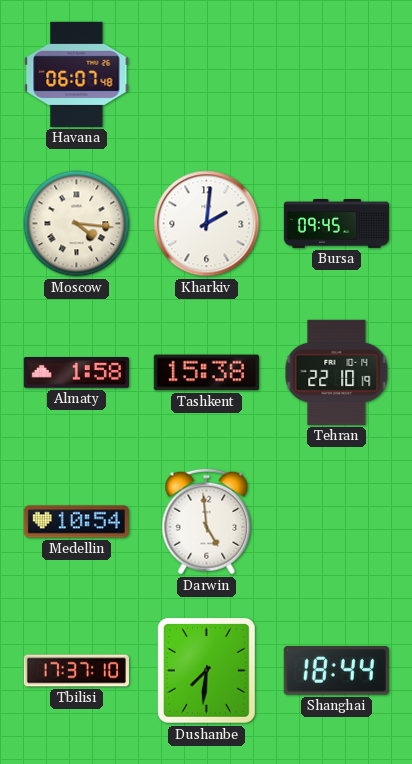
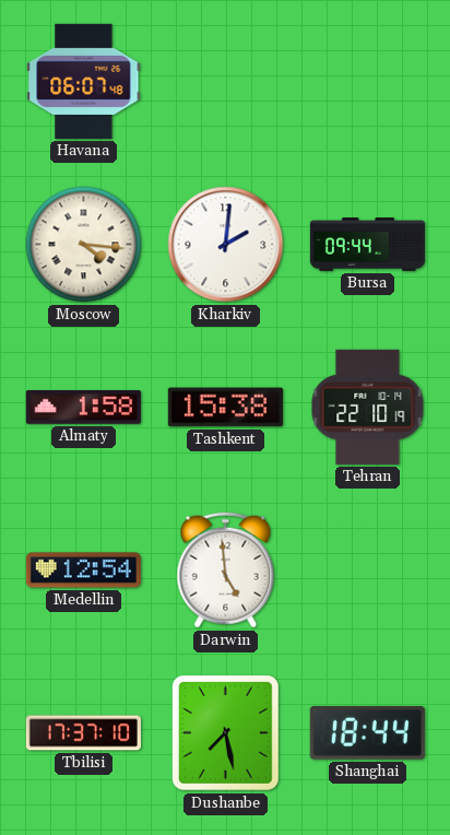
Bursa: 09:45 -> 09:44 (367, 245)
Medellin: 10:54 -> 12:54 (83, 571)
Dushanbe: 7:31 -> 7:28 (225, 732)
